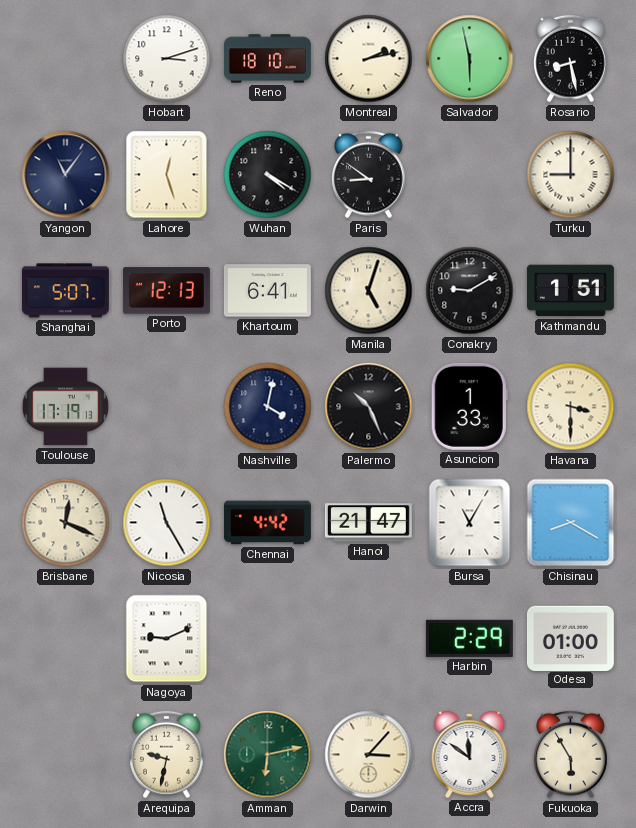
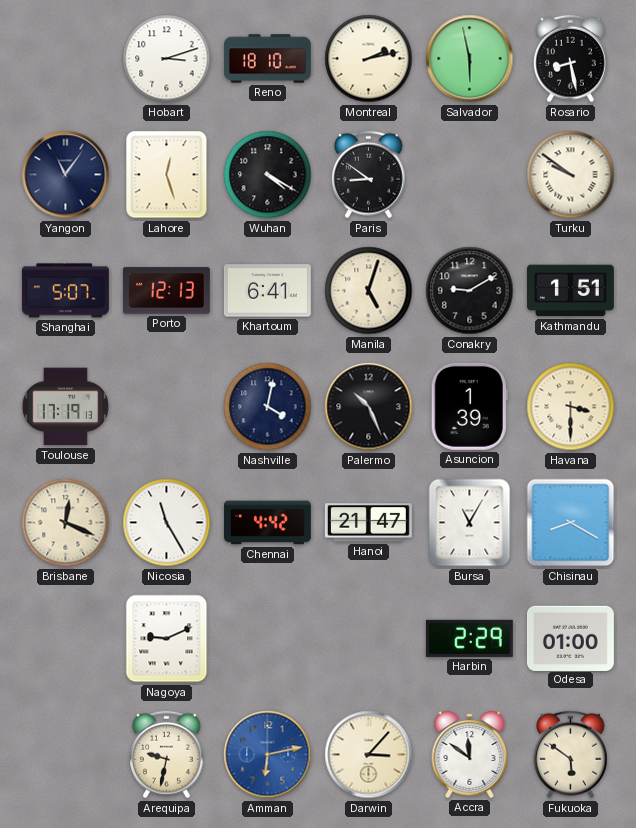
Turku: 9:00 -> 9:51 (571, 175)
Asuncion: 1:33 -> 1:39 (469, 406)
Amman dial: green -> blue (268, 755)
Fukuoka: 5:55 -> 5:51 (571, 755)
